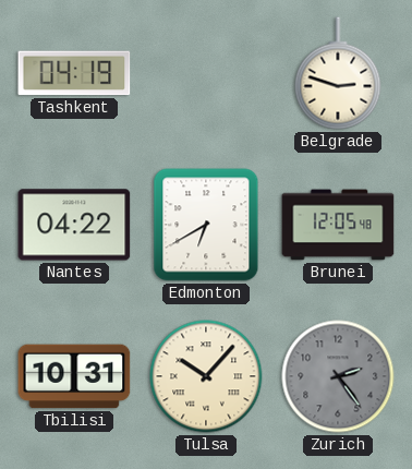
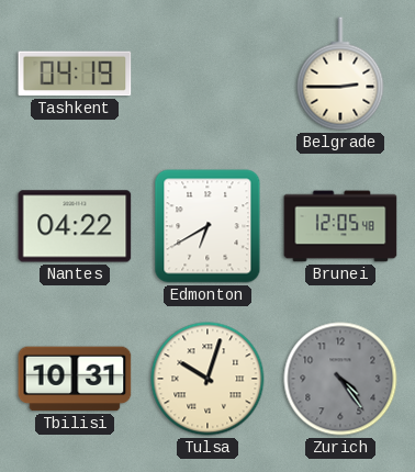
Belgrade: 2:48 -> 2:45 (340, 74)
Tulsa: 10:07 -> 10:03 (207, 379)
Zurich: 2:24 -> 4:24 (340, 379)
